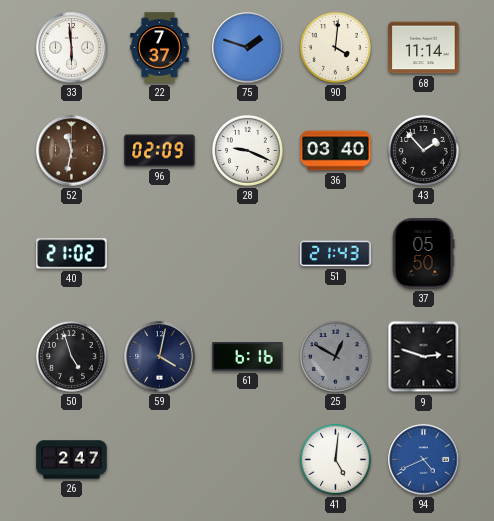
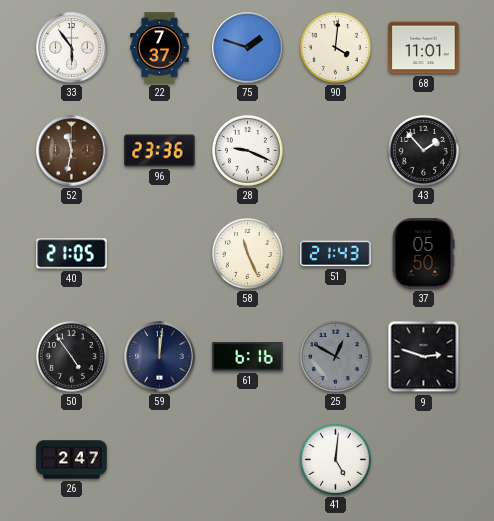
33: 5:59 -> 5:54 (72, 48)
68: 11:14 -> 11:01 (424, 48)
96: 02:09 -> 23:36 (160, 151)
36: 03:40 -> none (336, 151)
40: 21:02 -> 21:05 (72, 254)
58: none -> 11:26 (247, 253)
50: 4:57 -> 4:54 (71, 356)
59: 4:02 -> 12:01 (160, 357)
94: 4:41 -> none (424, 460)
